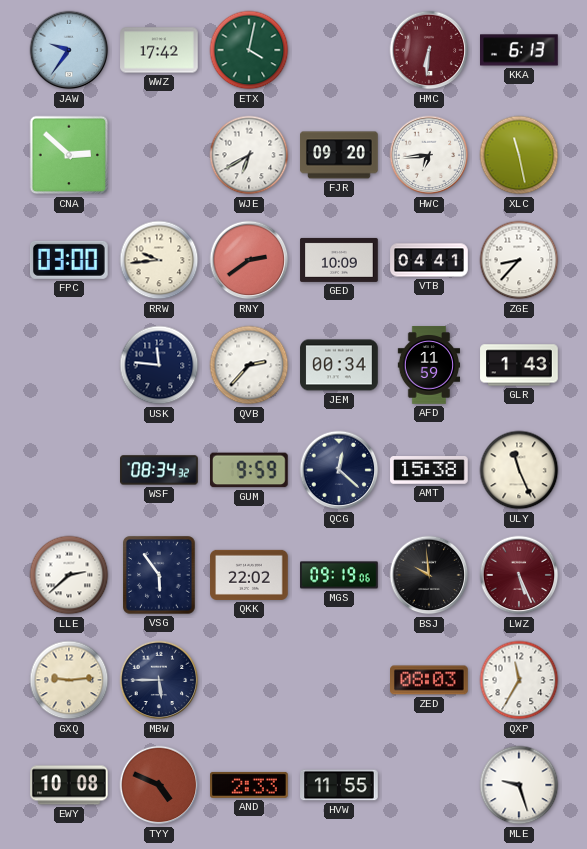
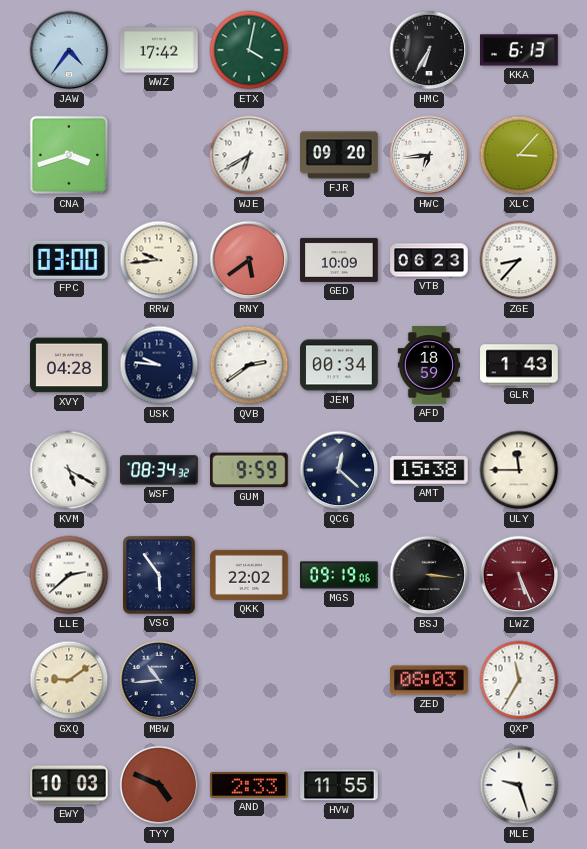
JAW: 9:36 -> 4:36 (69, 50)
HMC: 6:31 -> 6:35 (429, 50)
HMC dial: burgundy -> black (429, 50)
CNA: 2:52 -> 3:42 (69, 155)
XLC: 11:28 -> 3:07 (519, 155)
RNY: 2:39 -> 5:39 (249, 260)
VTB: 04:41 -> 06:23 (429, 260)
XVY: none -> 04:28 (69, 365)
USK: 11:46 -> 9:46 (159, 365)
QVB: 2:37 -> 2:39 (249, 365)
AFD: 11:59 -> 18:59 (429, 365)
KVM: none -> 5:20 (69, 470)
ULY: 11:26 -> 11:45 (519, 470)
BSJ: 9:59 -> 3:16 (429, 575)
GXQ: 9:14 -> 9:09 (69, 680)
MBW: 5:45 -> 10:44 (159, 680)
EWY: 10:08 -> 10:03 (69, 785)
